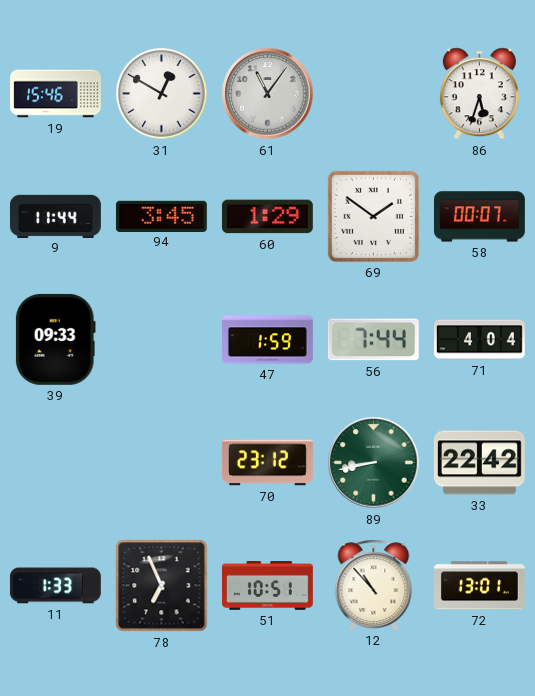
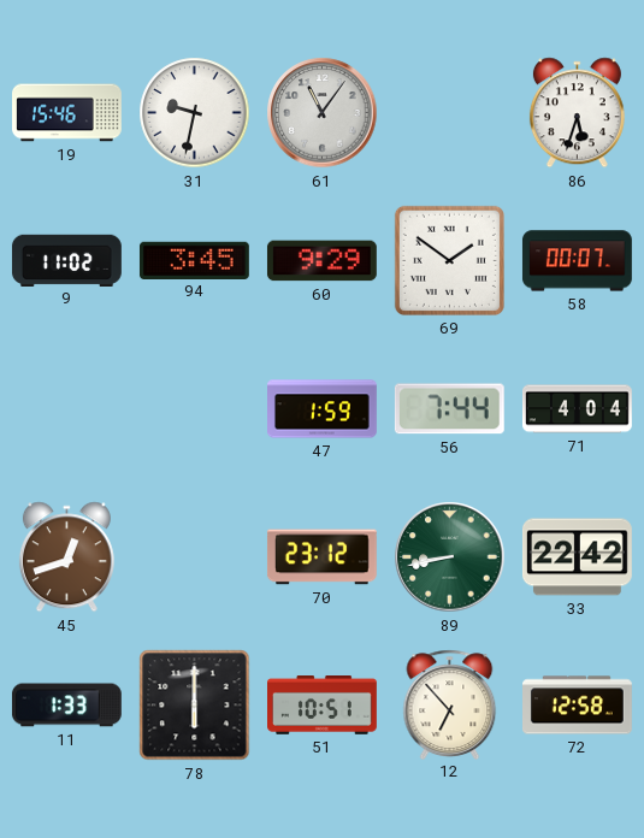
31: 12:50 -> 9:32 (195, 113)
9: 11:44 -> 11:02 (66, 260)
60: 1:29 -> 9:29 (321, 261)
39: 09:33 -> none (55, 339)
45: none -> 12:42 (66, 557)
78: 6:56 -> 6:00 (195, 706)
12: 10:53 -> 6:53 (450, 704)
72: 13:01 -> 12:58 (578, 706)
